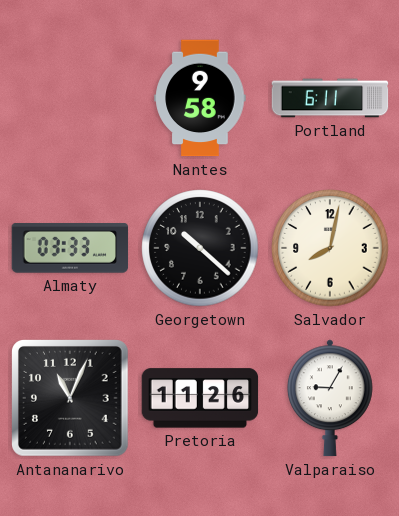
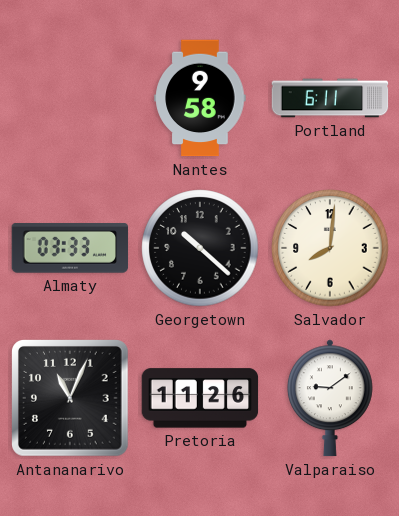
Salvador: 8:02 -> 8:01 (330, 248)
Valparaiso: 9:05 -> 9:09 (330, 398)
